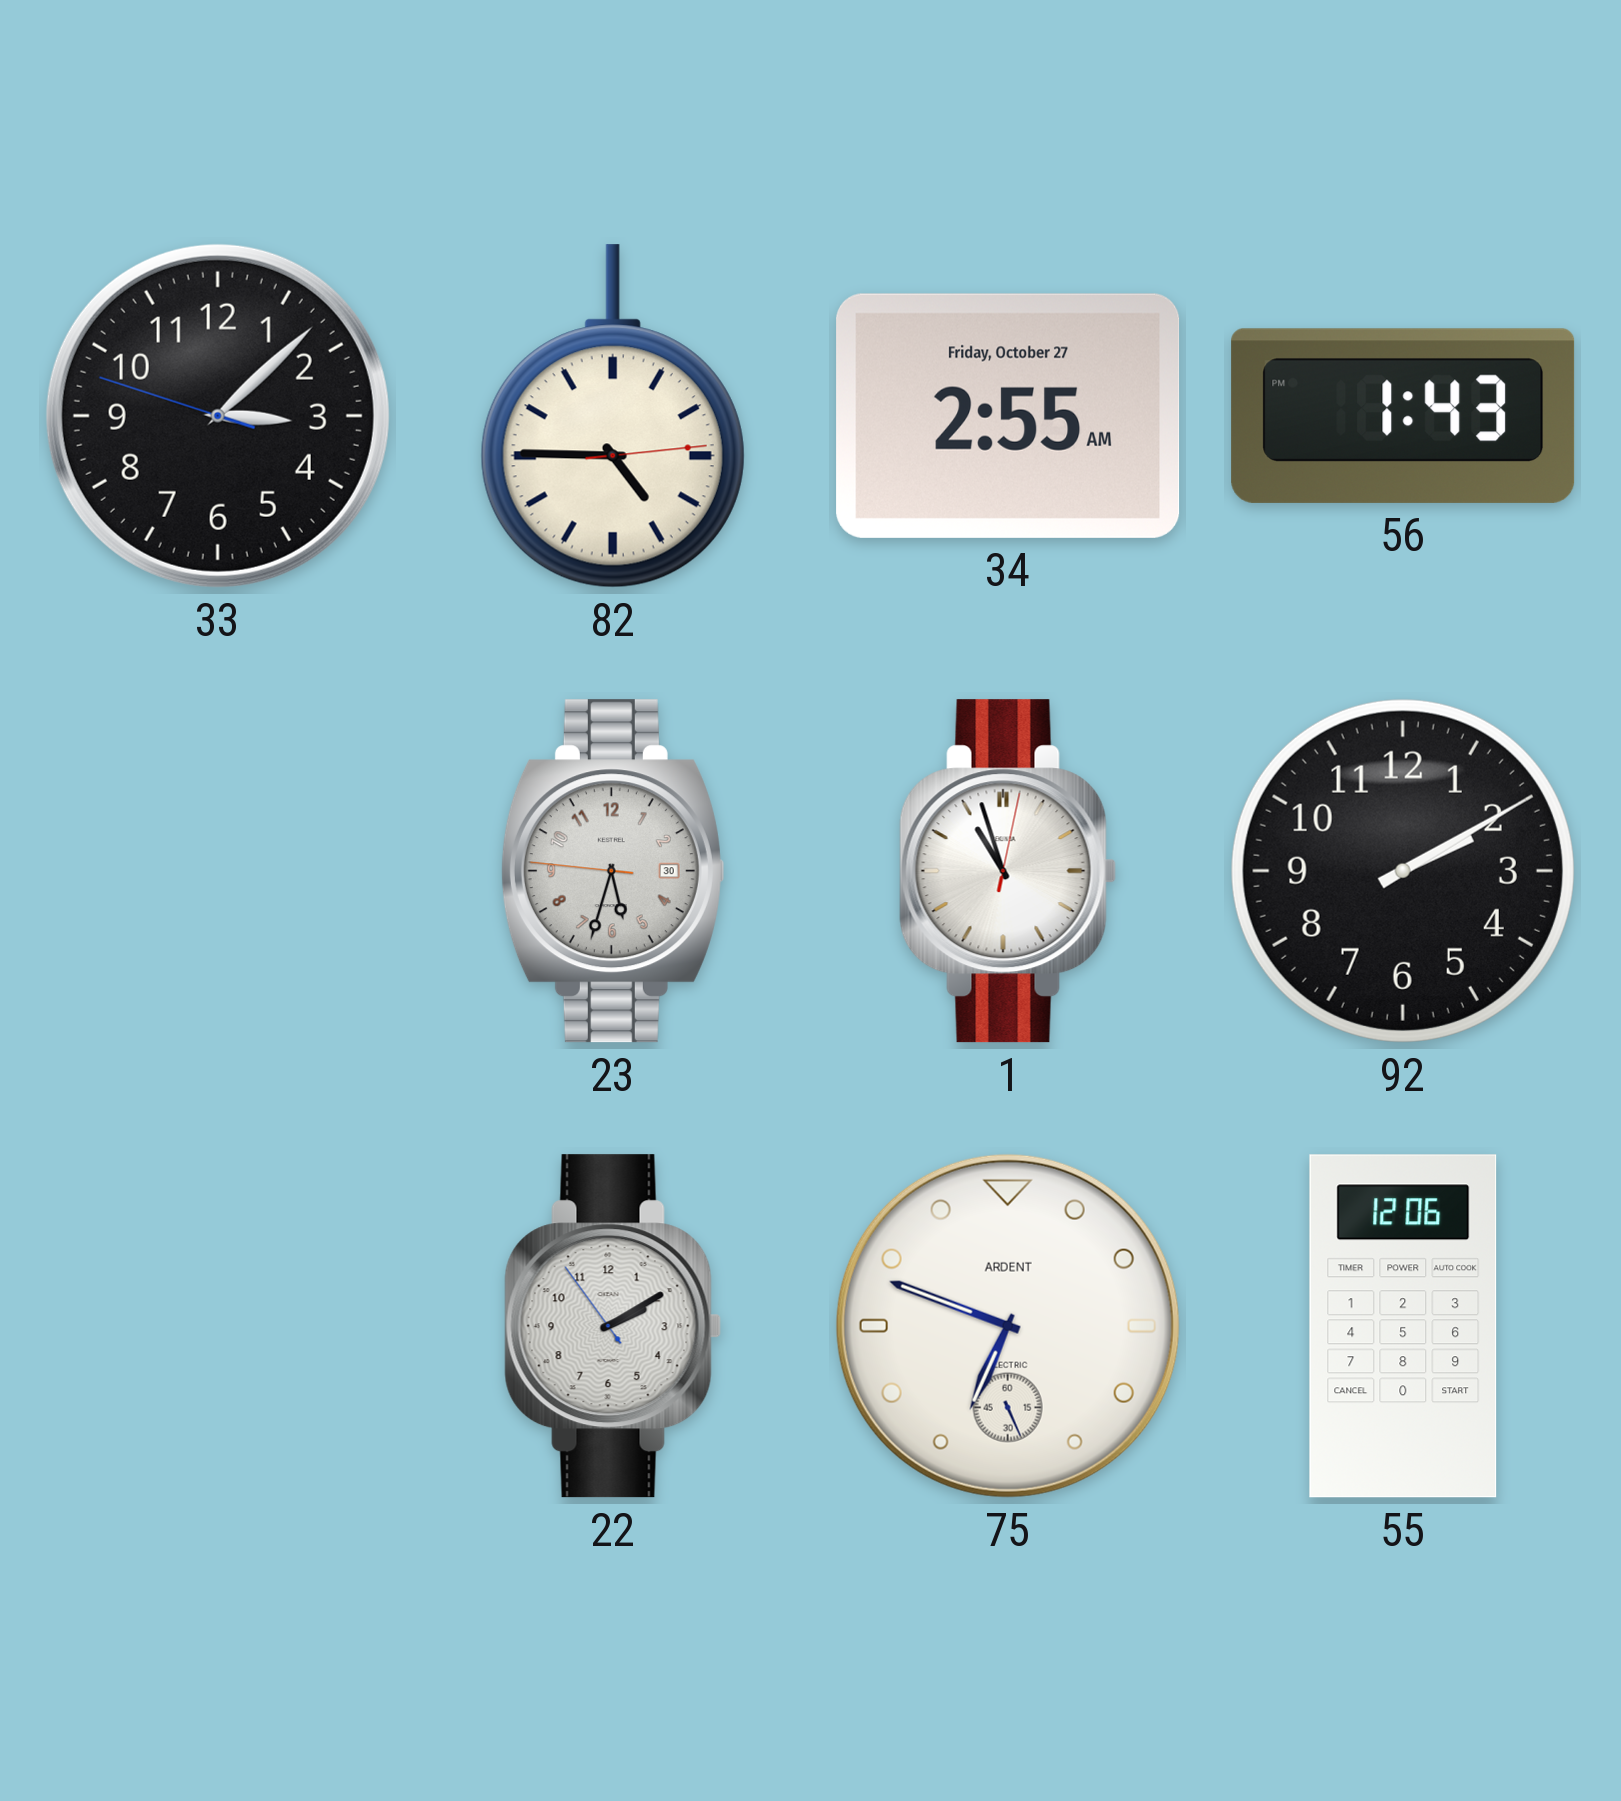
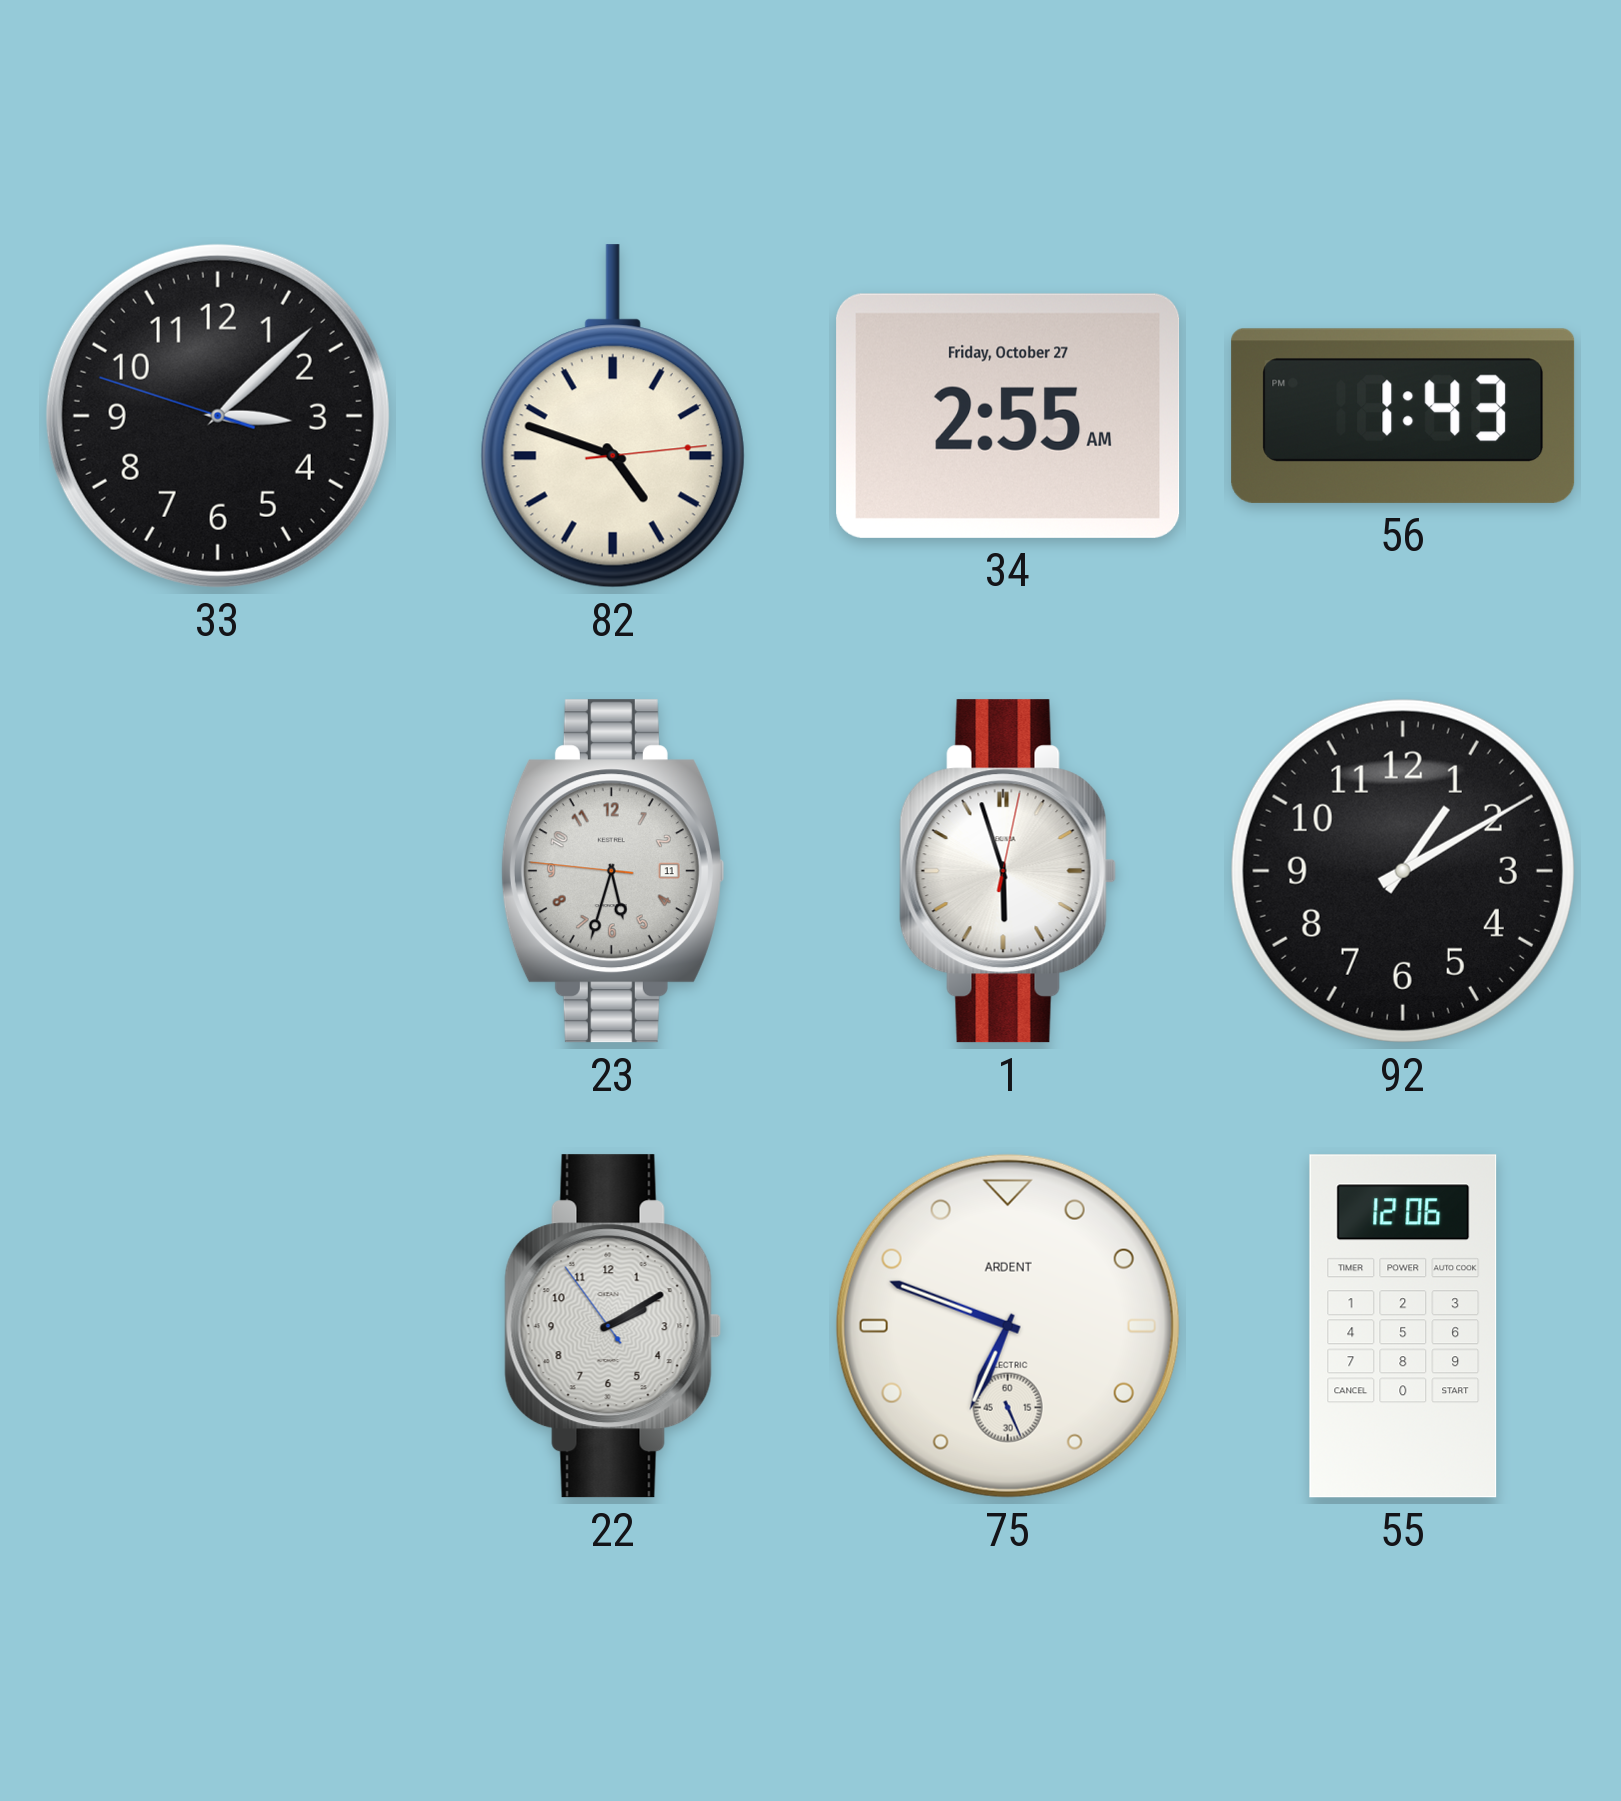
82: 4:45 -> 4:48 (613, 416)
23 date: 30 -> 11 (613, 871)
1: 10:57 -> 5:57 (1008, 871)
92: 2:10 -> 1:10 (1403, 871)
